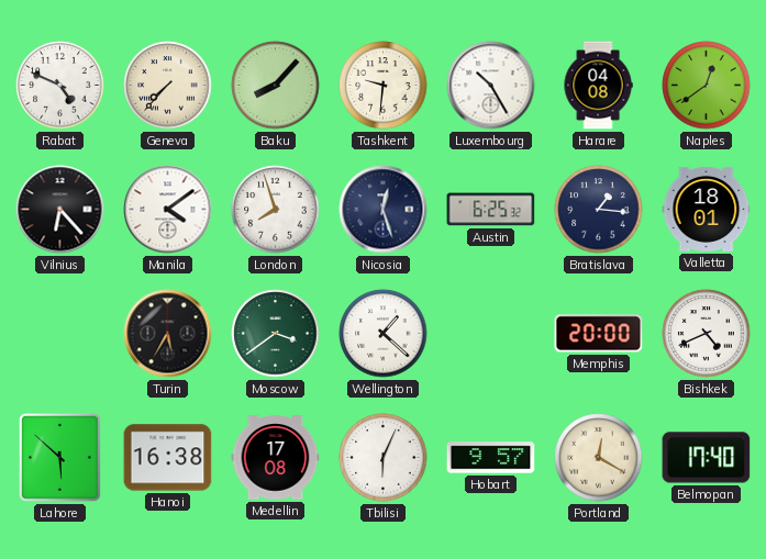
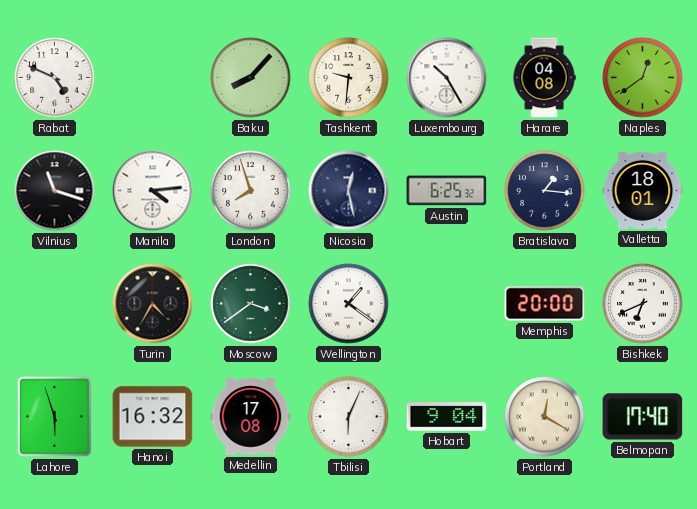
Geneva: 7:37 -> none (168, 86)
Vilnius: 6:23 -> 11:18 (55, 191)
Manila: 4:09 -> 4:14 (153, 191)
Nicosia: 12:27 -> 12:28 (349, 191)
Turin: 5:35 -> 4:35 (153, 304)
Wellington: 1:22 -> 1:21 (349, 304)
Bishkek: 4:41 -> 6:41 (643, 304)
Lahore: 5:52 -> 5:57 (54, 416)
Hanoi: 16:38 -> 16:32 (153, 417)
Hobart: 9:57 -> 9:04 (447, 417)
